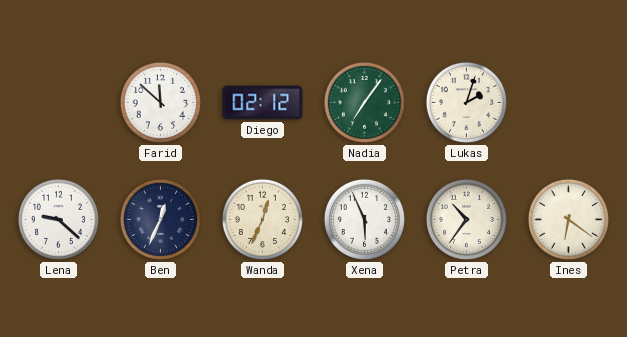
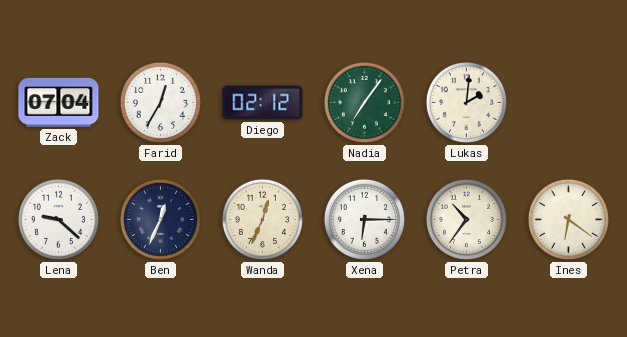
Zack: none -> 07:04 (59, 102)
Farid: 11:52 -> 12:35 (160, 102)
Lukas: 2:03 -> 2:01 (466, 102)
Xena: 5:56 -> 6:15 (364, 219)
